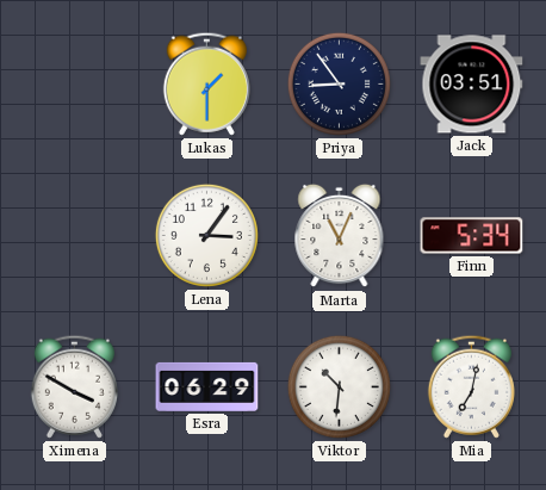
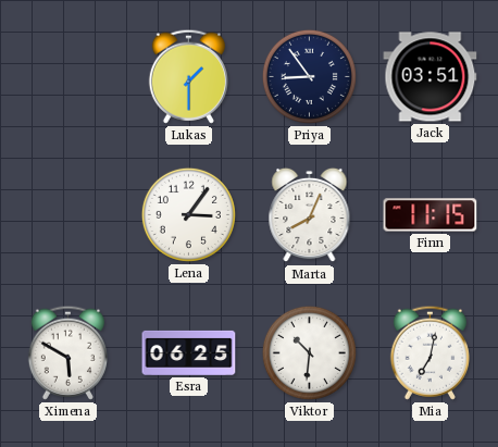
Marta: 11:04 -> 8:04 (310, 215)
Finn: 5:34 -> 11:15 (431, 215)
Ximena: 3:50 -> 5:50 (67, 352)
Esra: 06:29 -> 06:25 (189, 352)
